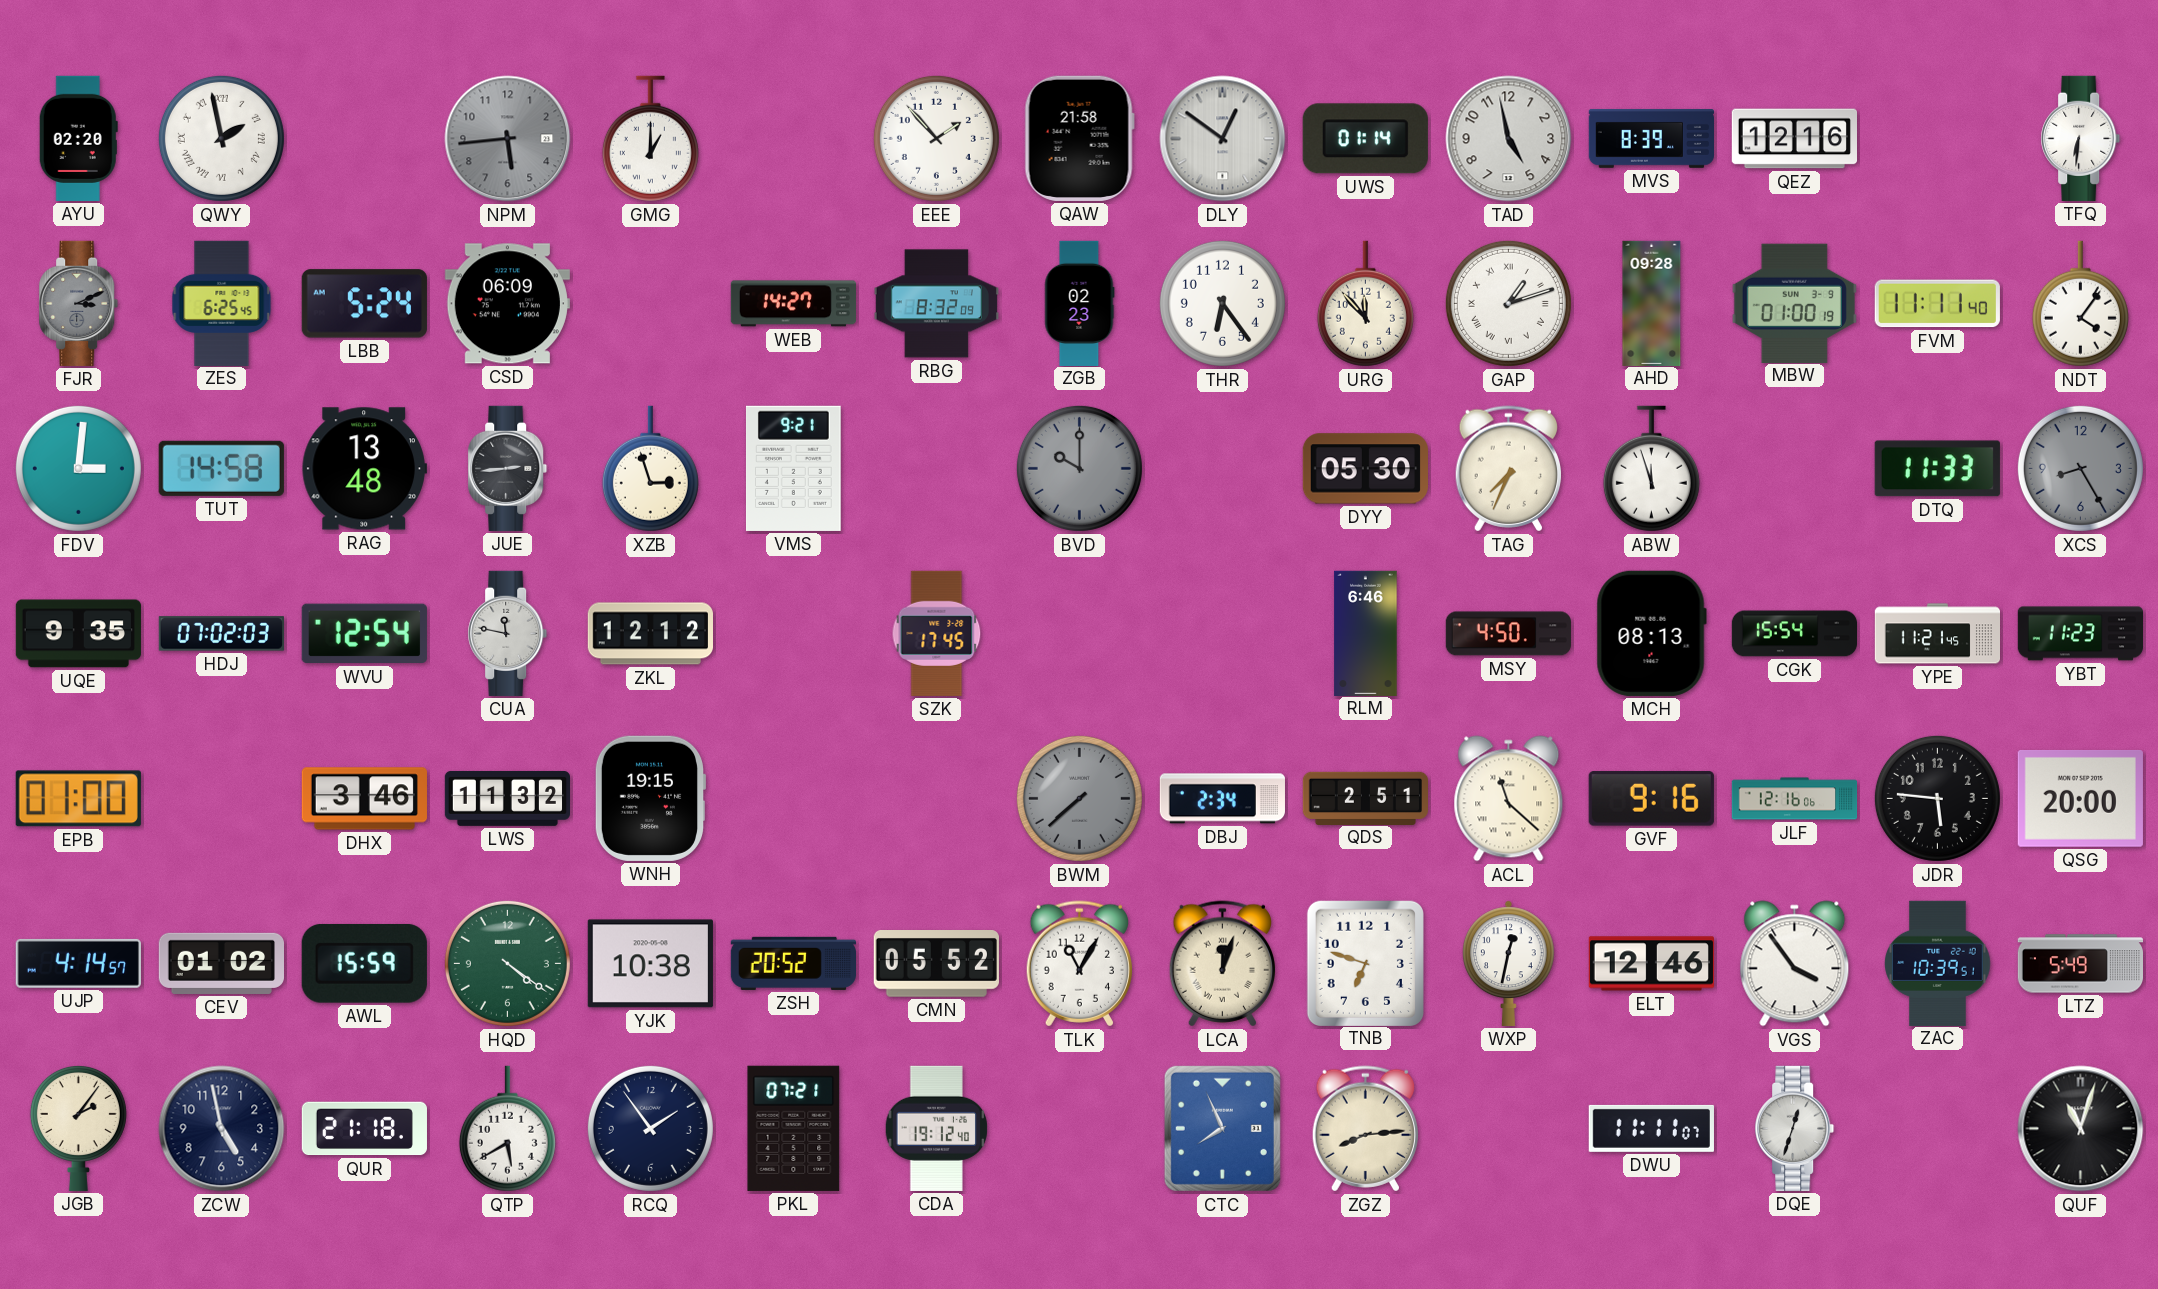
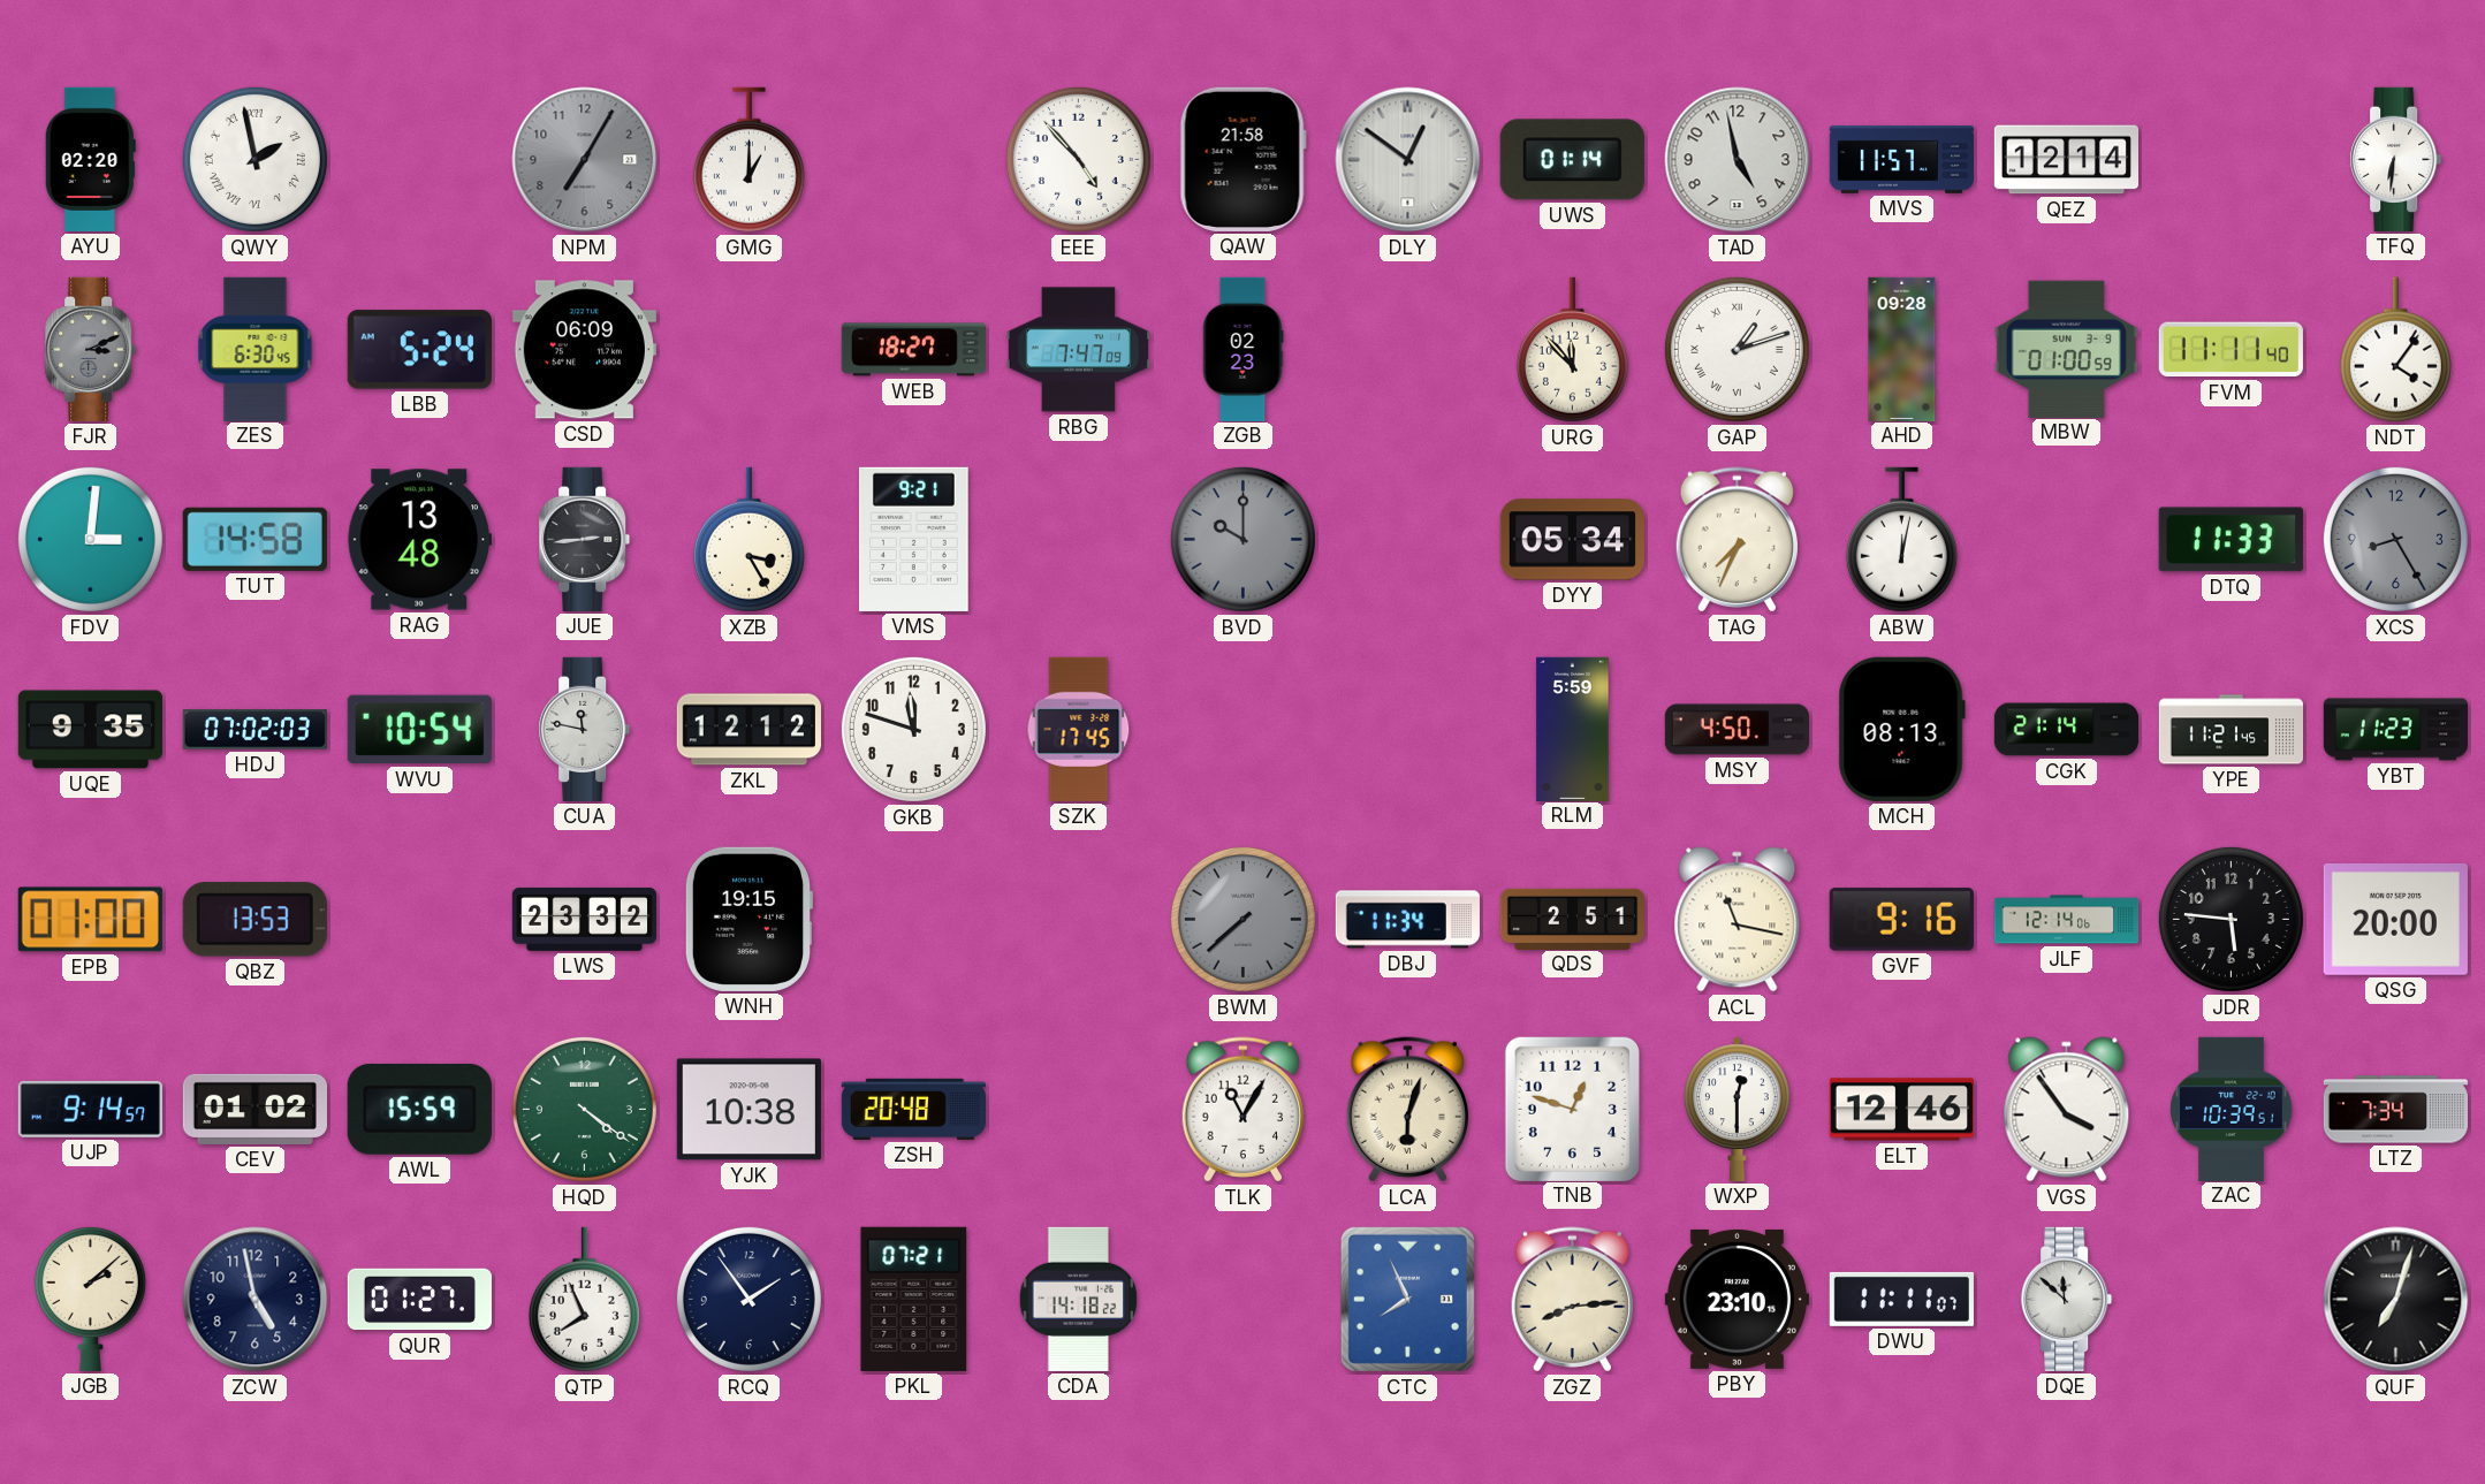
NPM: 5:44 -> 7:05 (585, 160)
EEE: 1:53 -> 4:53 (1078, 159)
MVS: 8:39 -> 11:57 (1901, 160)
QEZ: 12:16 -> 12:14 (2066, 160)
ZES: 6:25 -> 6:30 (256, 349)
WEB: 14:27 -> 18:27 (913, 350)
RBG: 8:32 -> 7:47 (1078, 350)
THR: 6:24 -> none (1222, 303)
MBW: 01:00:19 -> 01:00:59 (2066, 349)
XZB: 2:57 -> 3:25 (748, 540)
DYY: 05:30 -> 05:34 (1572, 540)
ABW: 11:57 -> 12:02 (1901, 540)
WVU: 12:54 -> 10:54 (419, 730)
GKB: none -> 11:48 (913, 729)
RLM: 6:46 -> 5:59 (1573, 729)
CGK: 15:54 -> 21:14 (2067, 730)
QBZ: none -> 13:53 (254, 920)
DHX: 3:46 -> none (364, 799)
LWS: 11:32 -> 23:32 (584, 919)
DBJ: 2:34 -> 11:34 (1407, 920)
ACL: 11:22 -> 11:17 (1738, 920)
JLF: 12:16 -> 12:14 (2067, 920)
UJP: 4:14 -> 9:14 (90, 1109)
ZSH: 20:52 -> 20:48 (913, 1109)
CMN: 05:52 -> none (936, 964)
LCA: 12:03 -> 6:03 (1407, 1110)
TNB: 6:48 -> 12:48 (1572, 1109)
WXP: 12:32 -> 12:30 (1738, 1109)
LTZ: 5:49 -> 7:34 (2395, 1110)
JGB: 2:06 -> 2:08 (90, 1299)
QUR: 21:18 -> 01:27 (419, 1300)
QTP: 5:40 -> 7:56 (584, 1300)
CDA: 19:12 -> 14:18 (1079, 1299)
PBY: none -> 23:10 (1737, 1299)
DQE: 12:33 -> 11:52 (2067, 1299)
QUF: 11:03 -> 7:03 (2396, 1300)
